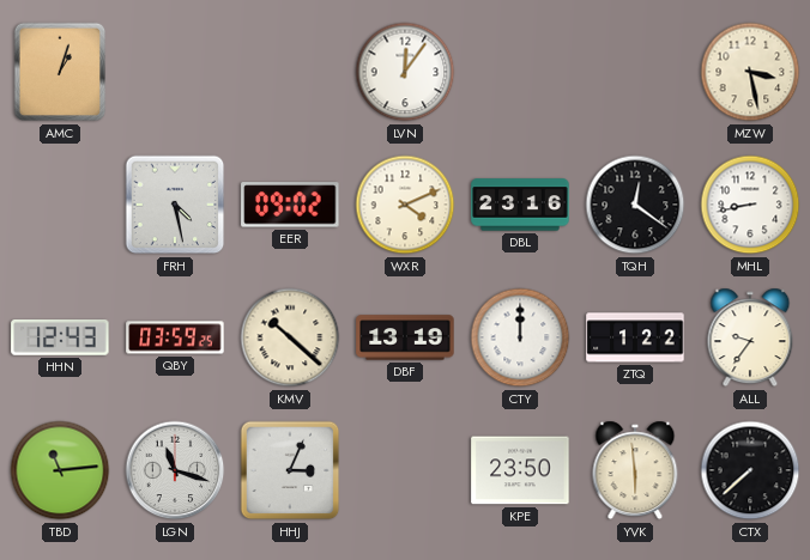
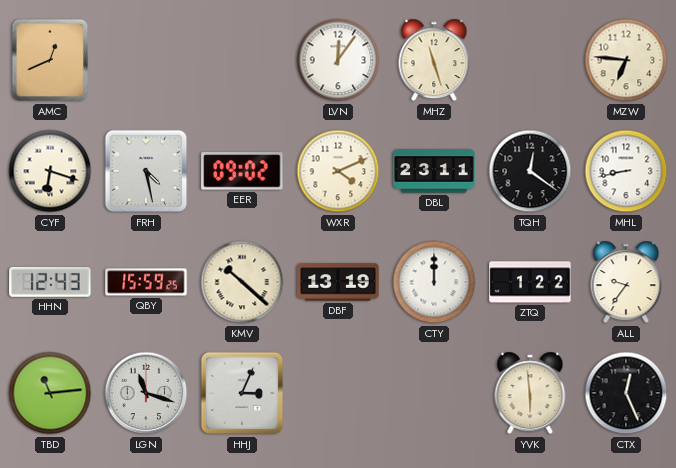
AMC: 1:03 -> 12:41 (50, 60)
MHZ: none -> 11:27 (434, 60)
MZW: 3:28 -> 6:46 (626, 60)
CYF: none -> 6:18 (50, 171)
DBL: 23:16 -> 23:11 (434, 171)
QBY: 03:59 -> 15:59 (146, 282)
KPE: 23:50 -> none (520, 470)
CTX: 7:38 -> 12:26 (626, 393)
